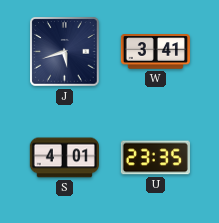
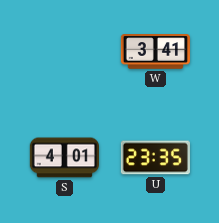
J: 5:42 -> none (65, 52)
